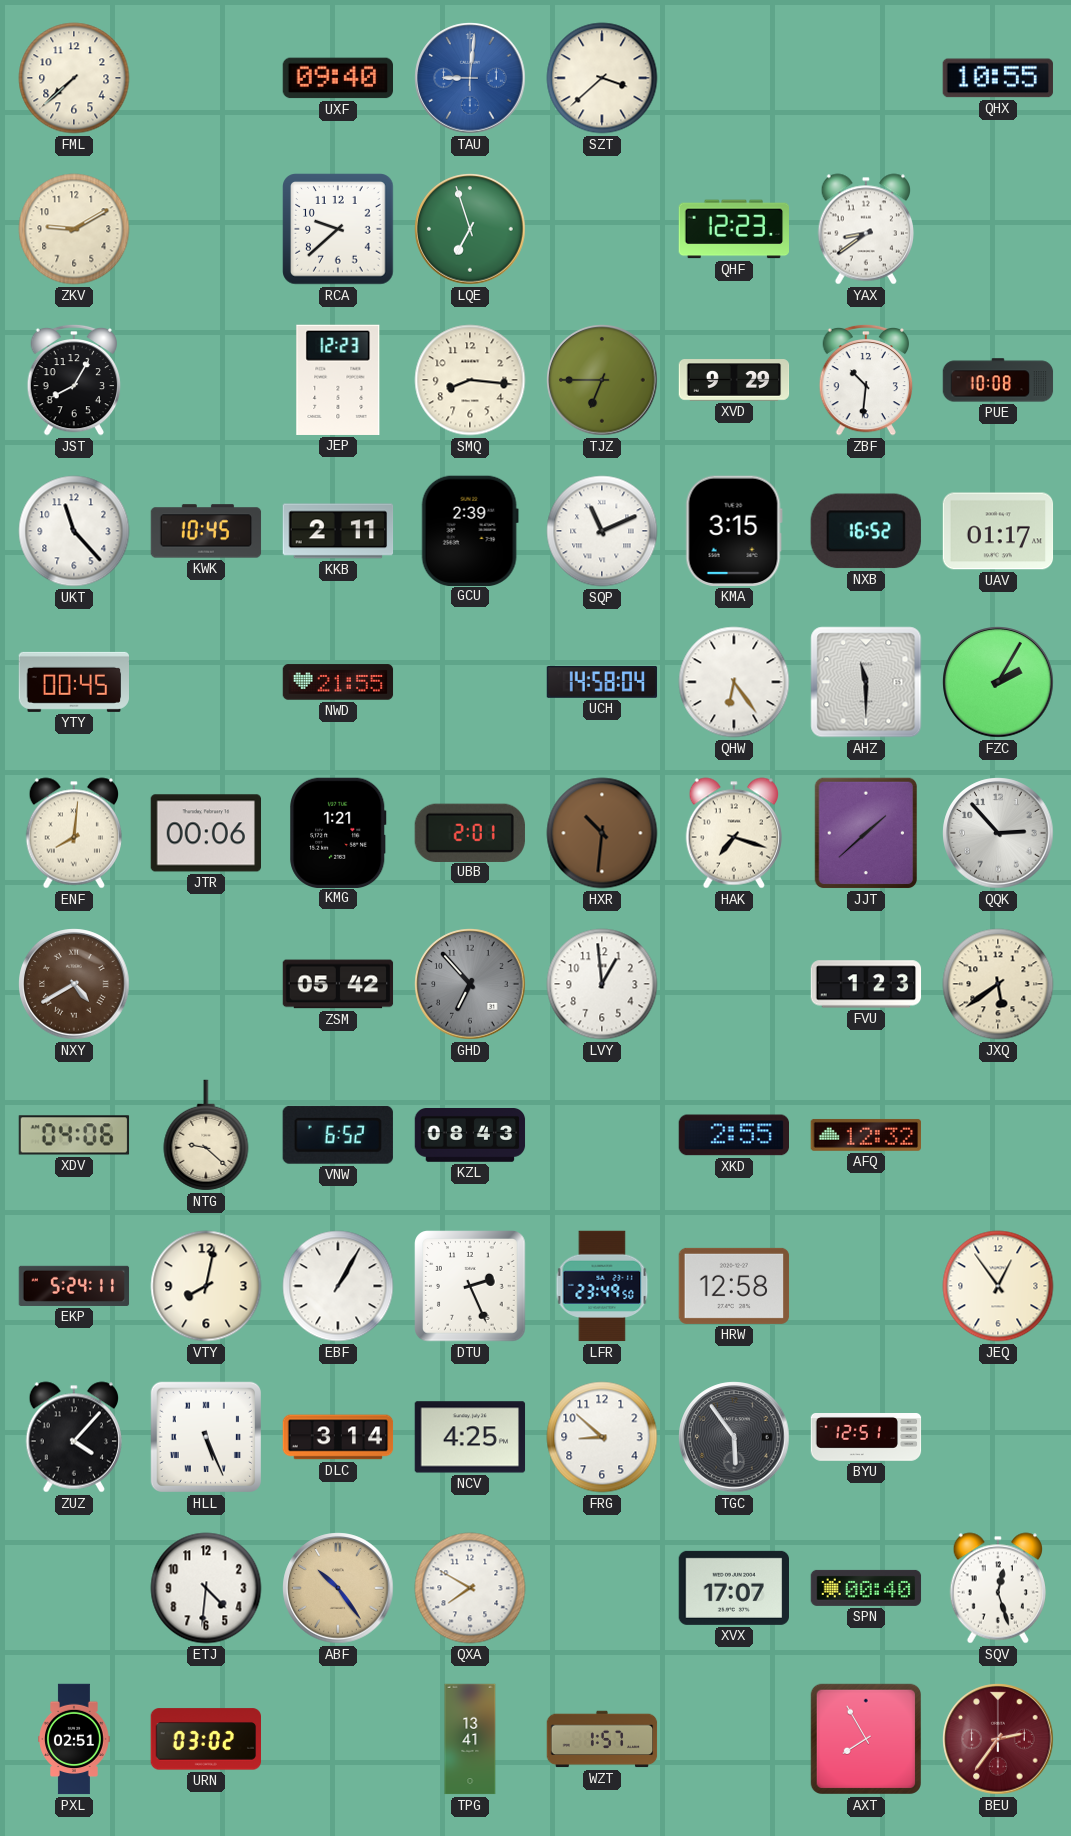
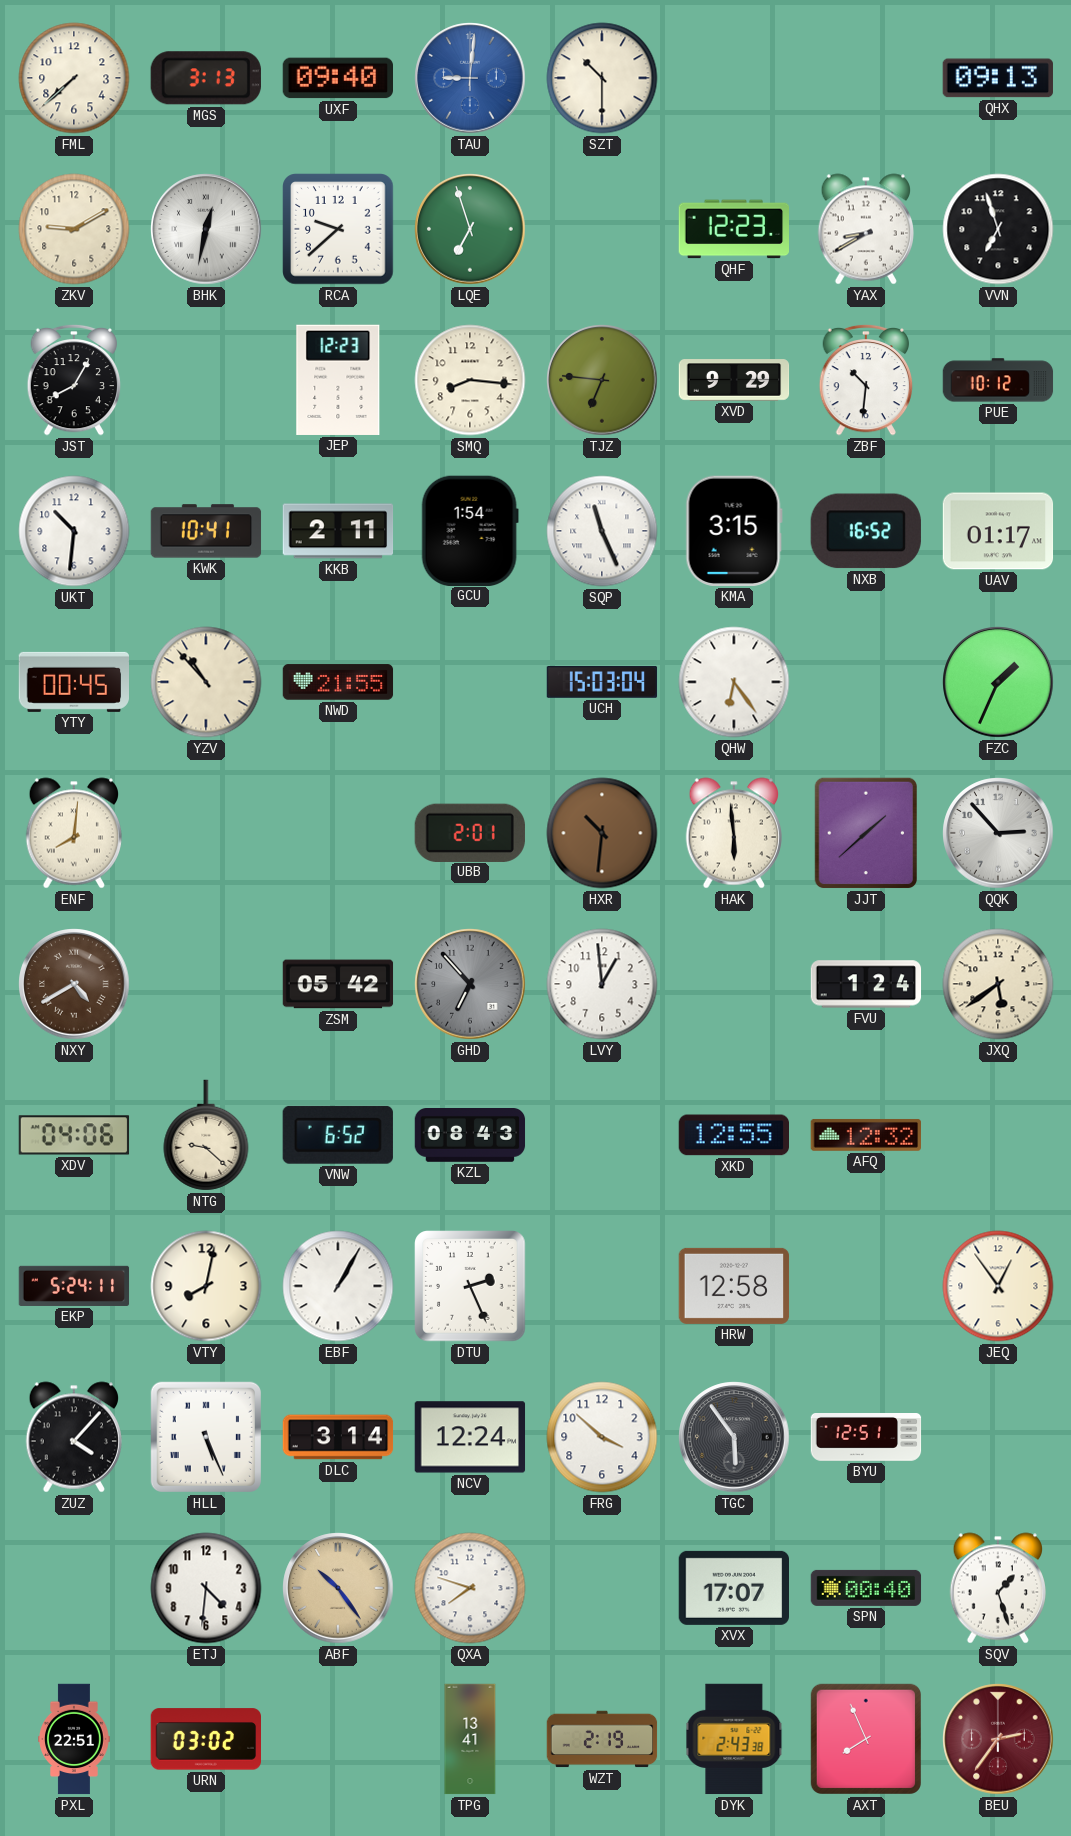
MGS: none -> 3:13 (206, 78)
SZT: 3:38 -> 10:30 (602, 78)
QHX: 10:55 -> 09:13 (998, 78)
BHK: none -> 12:32 (206, 229)
YAX: 8:39 -> 8:40 (865, 229)
VVN: none -> 6:57 (998, 229)
TJZ: 6:45 -> 6:46 (602, 380)
PUE: 10:08 -> 10:12 (998, 380)
UKT: 11:23 -> 10:31 (74, 531)
KWK: 10:45 -> 10:41 (206, 531)
GCU: 2:39 -> 1:54 (470, 530)
SQP: 11:11 -> 11:26 (602, 531)
YZV: none -> 10:53 (206, 682)
UCH: 14:58 -> 15:03 (602, 683)
AHZ: 11:30 -> none (866, 682)
FZC: 2:05 -> 1:34 (998, 682)
JTR: 00:06 -> none (205, 833)
KMG: 1:21 -> none (338, 832)
HAK: 7:18 -> 5:59 (733, 833)
FVU: 1:23 -> 1:24 (866, 984)
XKD: 2:55 -> 12:55 (733, 1135)
LFR: 23:49 -> none (602, 1286)
NCV: 4:25 -> 12:24 (470, 1437)
FRG: 8:52 -> 3:52 (602, 1437)
QXA: 7:50 -> 7:48 (470, 1588)
SQV: 12:27 -> 1:27 (997, 1588)
PXL: 02:51 -> 22:51 (74, 1739)
WZT: 1:57 -> 2:19 (602, 1739)
DYK: none -> 2:43 (734, 1739)
AXT: 7:55 -> 7:56 (866, 1739)
